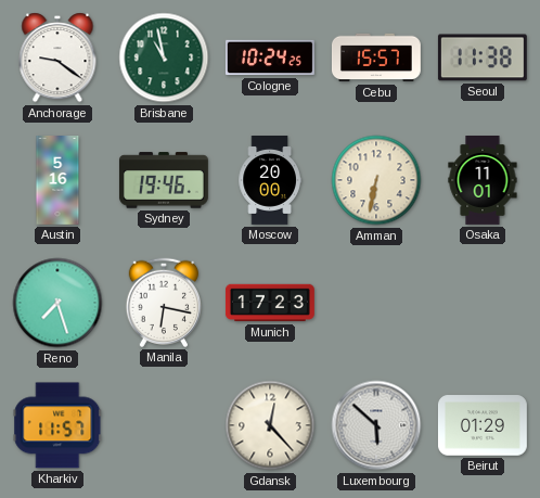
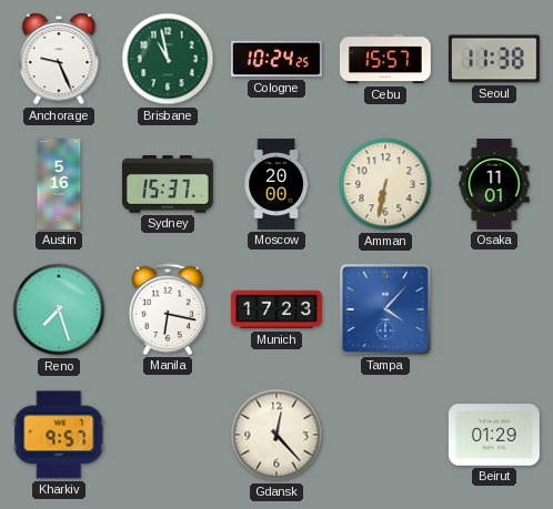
Anchorage: 9:21 -> 9:26 (59, 59)
Sydney: 19:46 -> 15:37 (168, 184)
Tampa: none -> 4:07 (385, 309)
Kharkiv: 11:57 -> 9:57 (59, 435)
Luxembourg: 5:52 -> none (376, 425)
